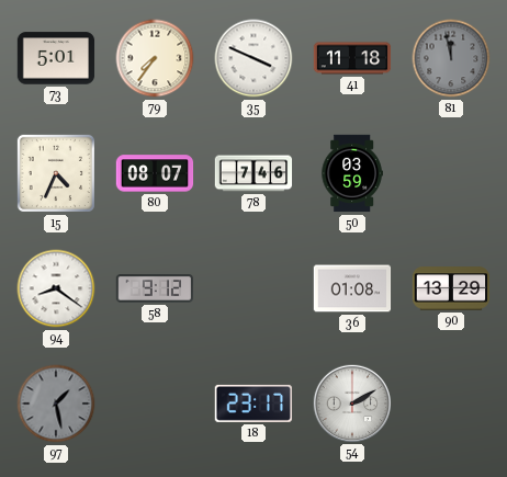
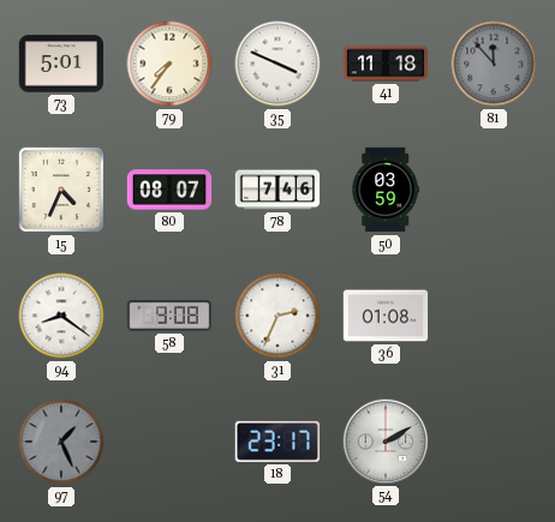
81: 11:58 -> 11:53 (494, 64)
58: 9:12 -> 9:08 (168, 317)
31: none -> 2:34 (277, 316)
90: 13:29 -> none (451, 288)
97: 1:28 -> 1:26 (61, 442)
